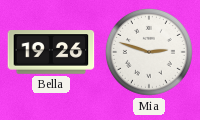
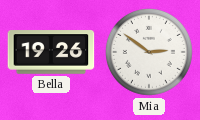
Mia: 2:48 -> 2:51 (149, 52)
